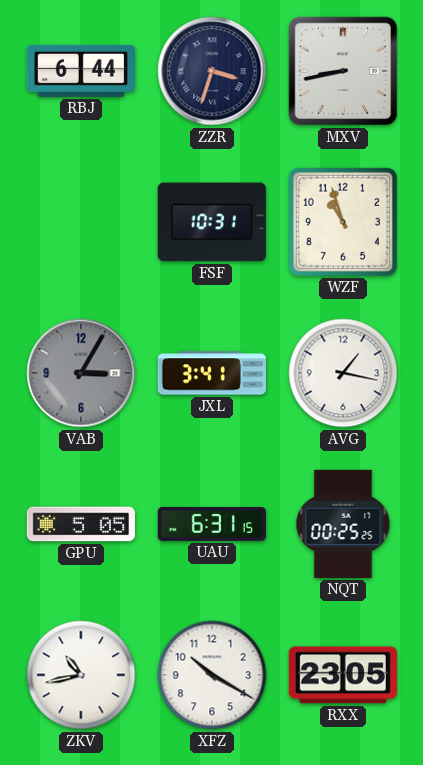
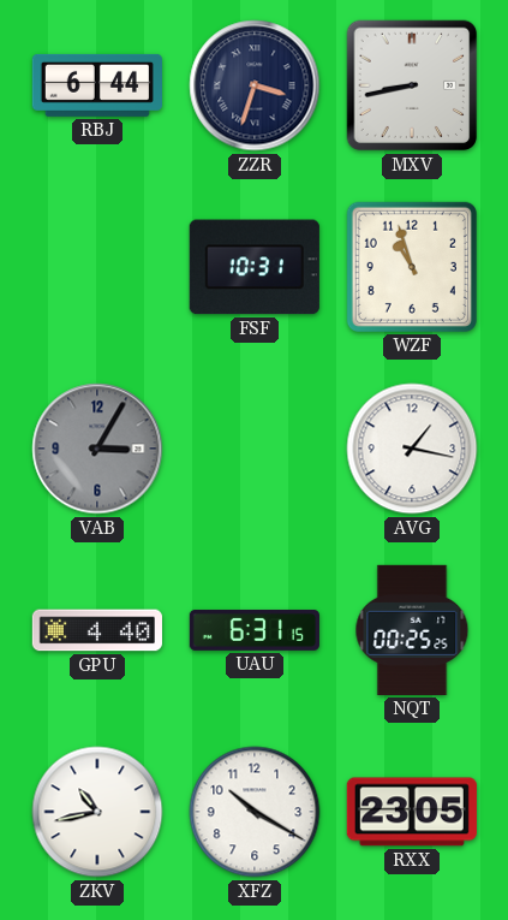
JXL: 3:41 -> none (212, 373)
GPU: 5:05 -> 4:40 (97, 630)
